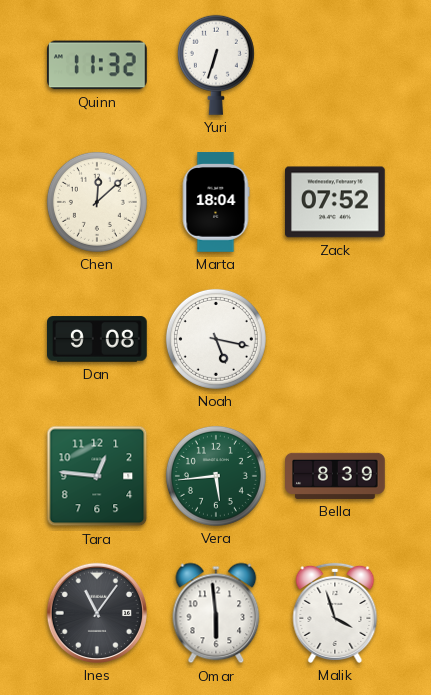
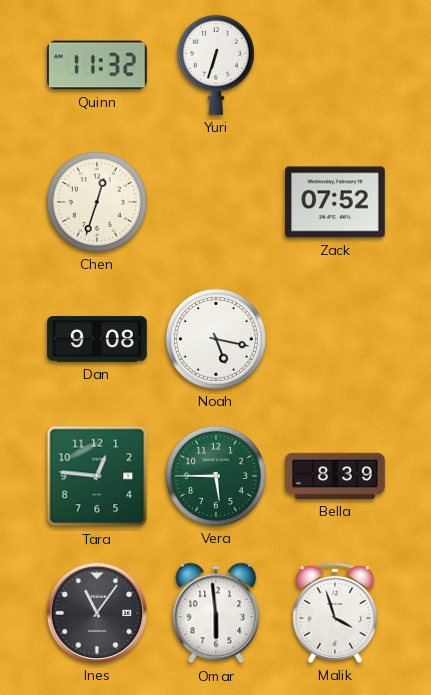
Chen: 12:08 -> 12:33 (97, 202)
Marta: 18:04 -> none (216, 202)
Vera: 5:44 -> 5:45 (216, 476)
